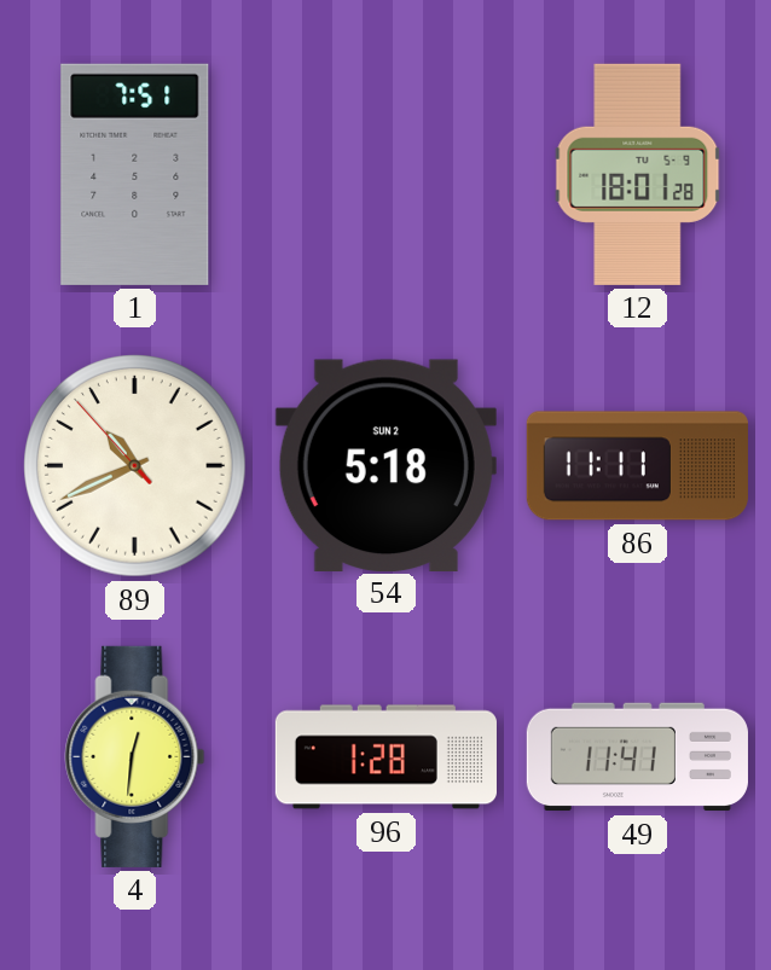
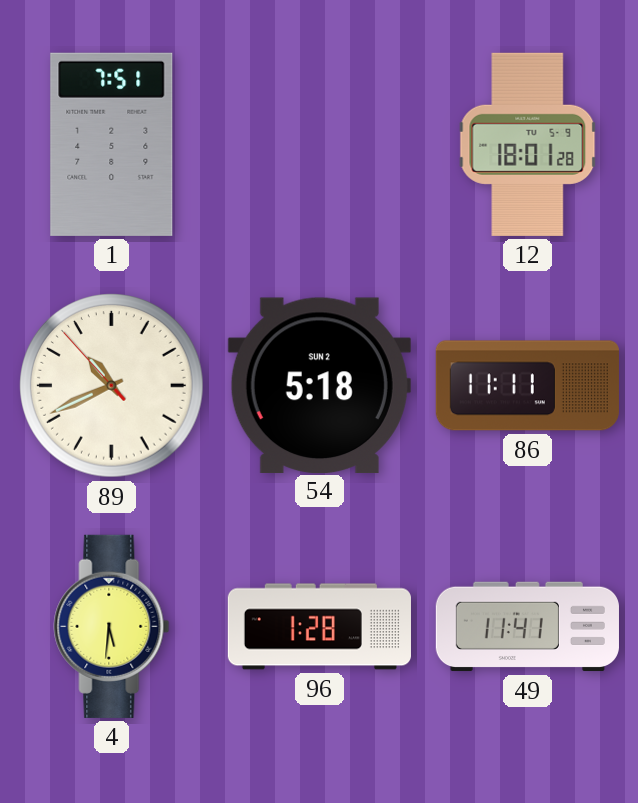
4: 12:31 -> 5:31 (112, 626)
